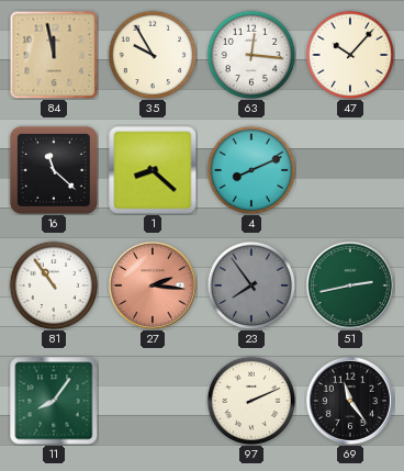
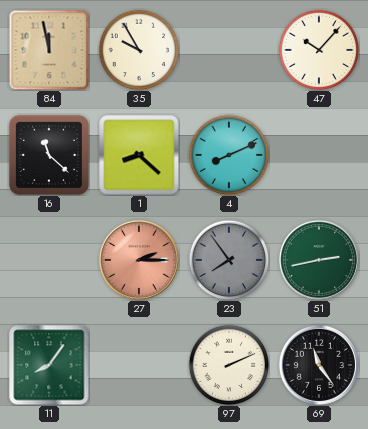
63: 12:16 -> none (251, 55)
81: 10:54 -> none (54, 285)
27: 2:16 -> 2:15 (139, 260)
